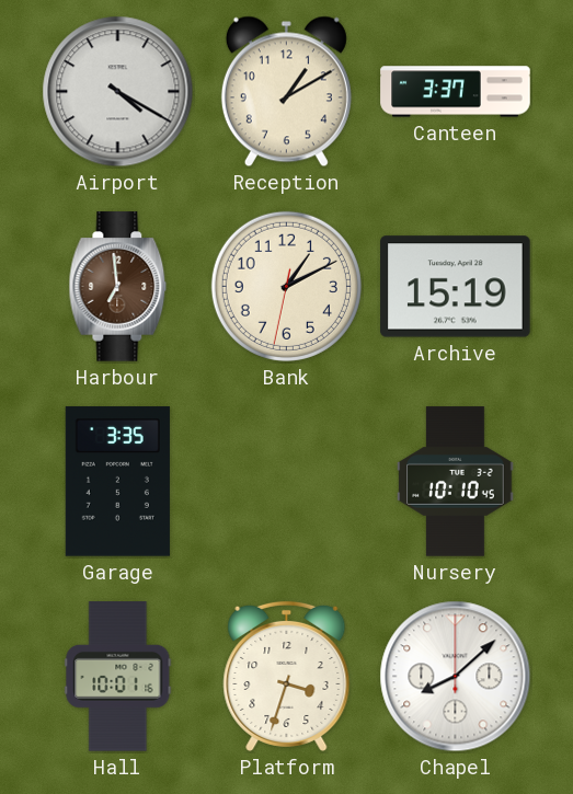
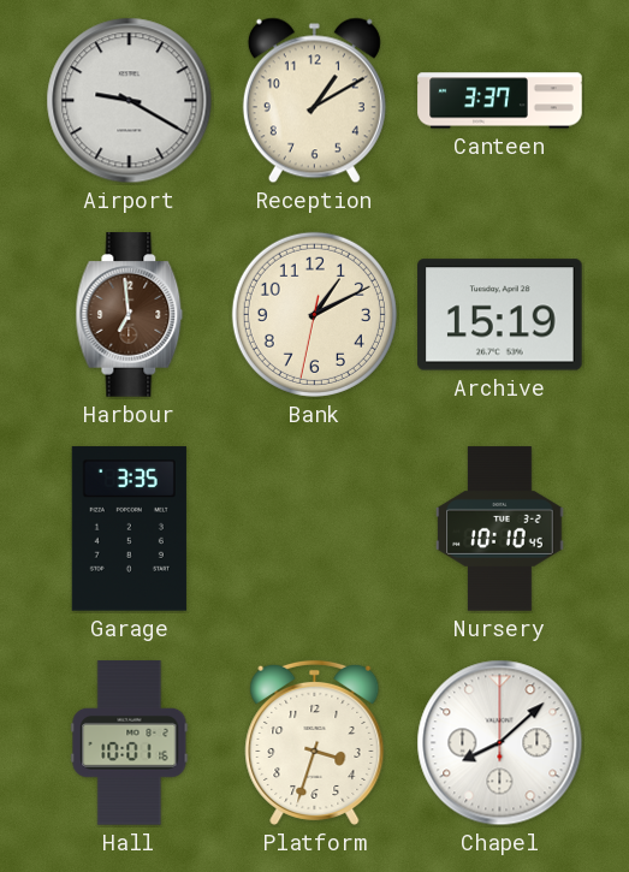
Airport: 4:20 -> 9:20 (130, 101)
